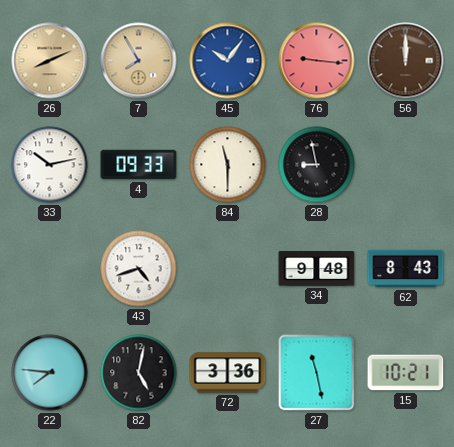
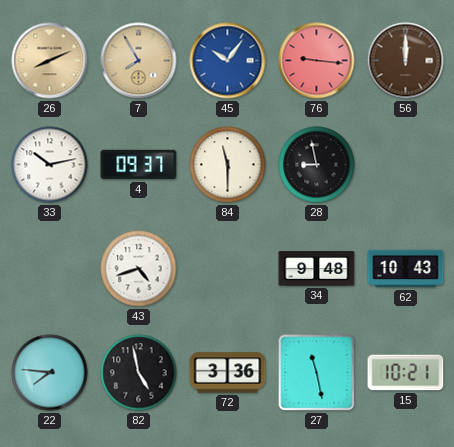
4: 09:33 -> 09:37 (139, 165)
62: 8:43 -> 10:43 (406, 269)
82: 5:02 -> 4:58 (139, 373)
